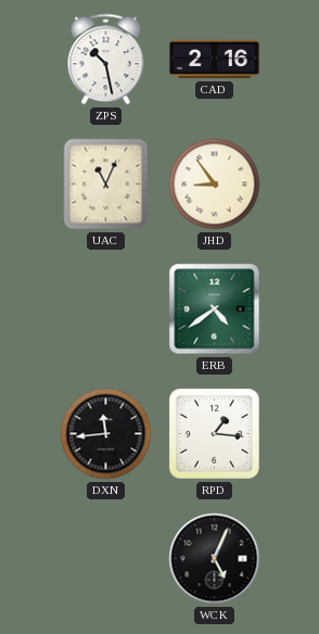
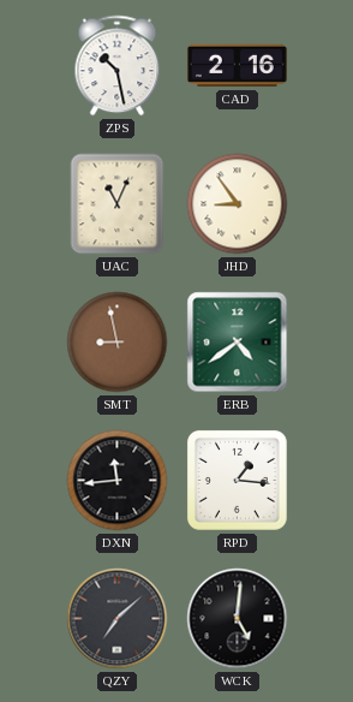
SMT: none -> 8:58 (118, 343)
QZY: none -> 7:08 (118, 619)
WCK: 5:04 -> 5:01 (238, 619)
